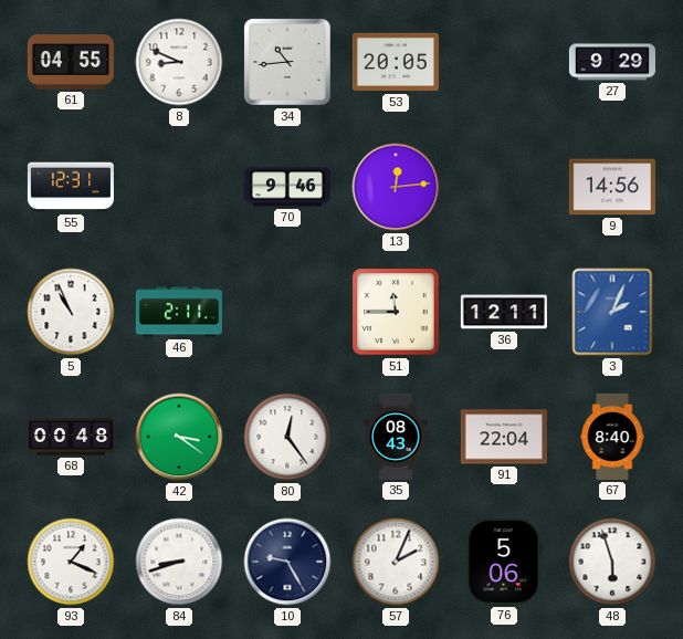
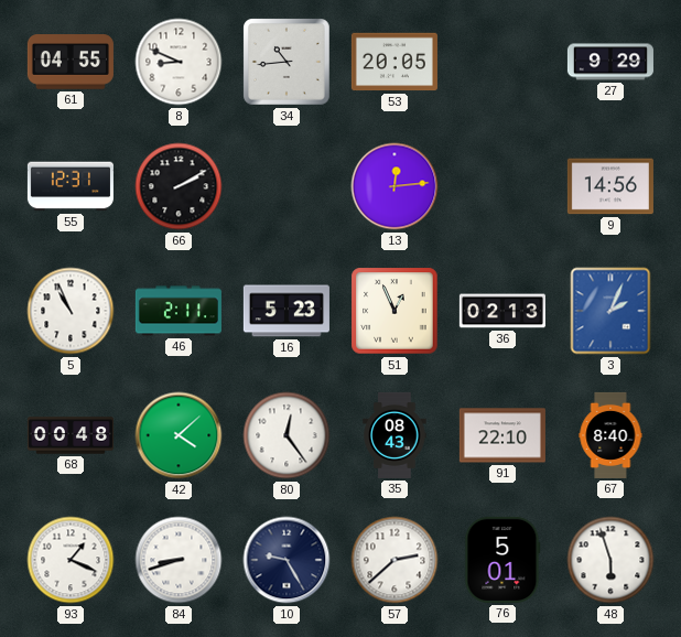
66: none -> 2:10 (179, 186)
70: 9:46 -> none (287, 187)
16: none -> 5:23 (287, 311)
51: 11:45 -> 12:56 (394, 311)
36: 12:11 -> 02:13 (502, 311)
42: 3:21 -> 4:08 (179, 435)
91: 22:04 -> 22:10 (502, 435)
57: 2:04 -> 2:38 (394, 560)
76: 5:06 -> 5:01 (502, 560)
